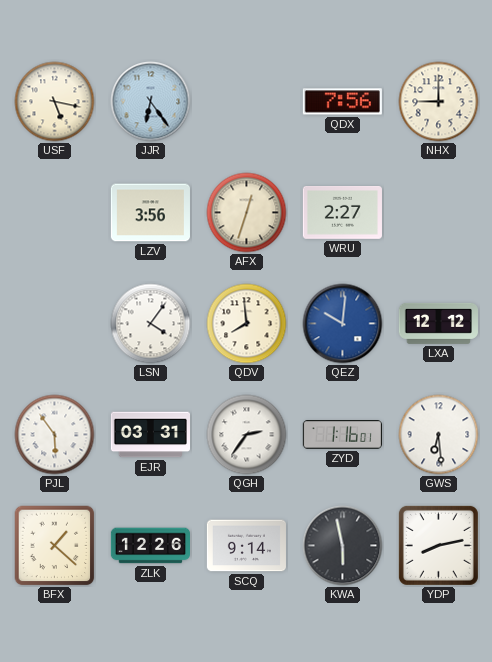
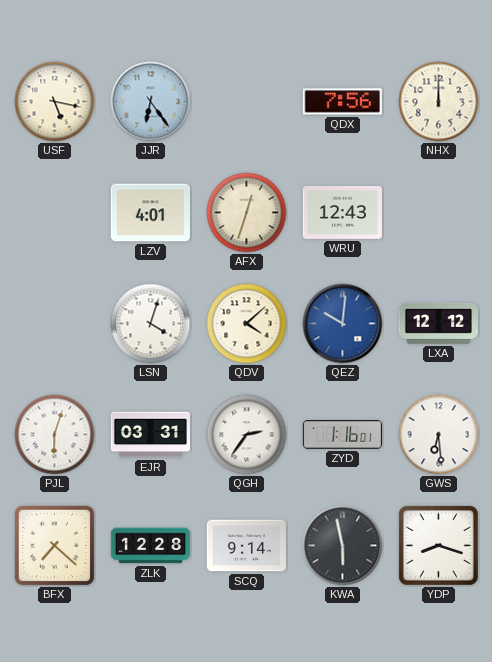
NHX: 9:00 -> 12:00 (439, 102)
LZV: 3:56 -> 4:01 (150, 213)
WRU: 2:27 -> 12:43 (342, 213)
LSN: 4:06 -> 4:03 (151, 324)
QDV: 7:59 -> 4:08 (247, 324)
PJL: 5:54 -> 6:03 (55, 435)
BFX: 1:22 -> 7:22 (55, 546)
ZLK: 12:26 -> 12:28 (150, 546)
YDP: 8:13 -> 8:18 (438, 545)
